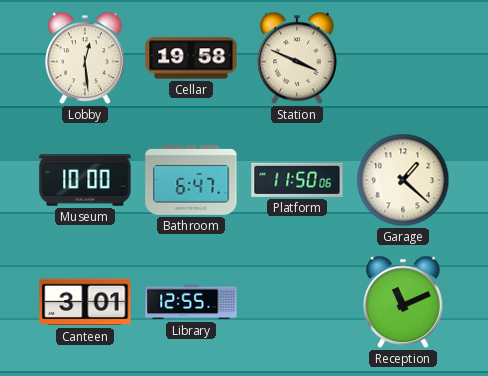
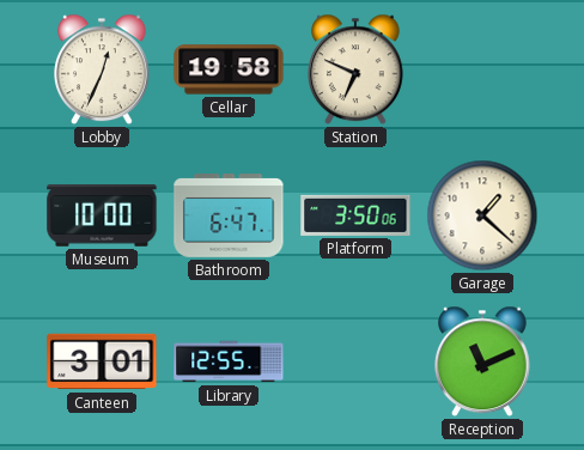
Lobby: 12:29 -> 12:34 (103, 69)
Station: 3:49 -> 6:49 (357, 69)
Platform: 11:50 -> 3:50 (355, 215)
